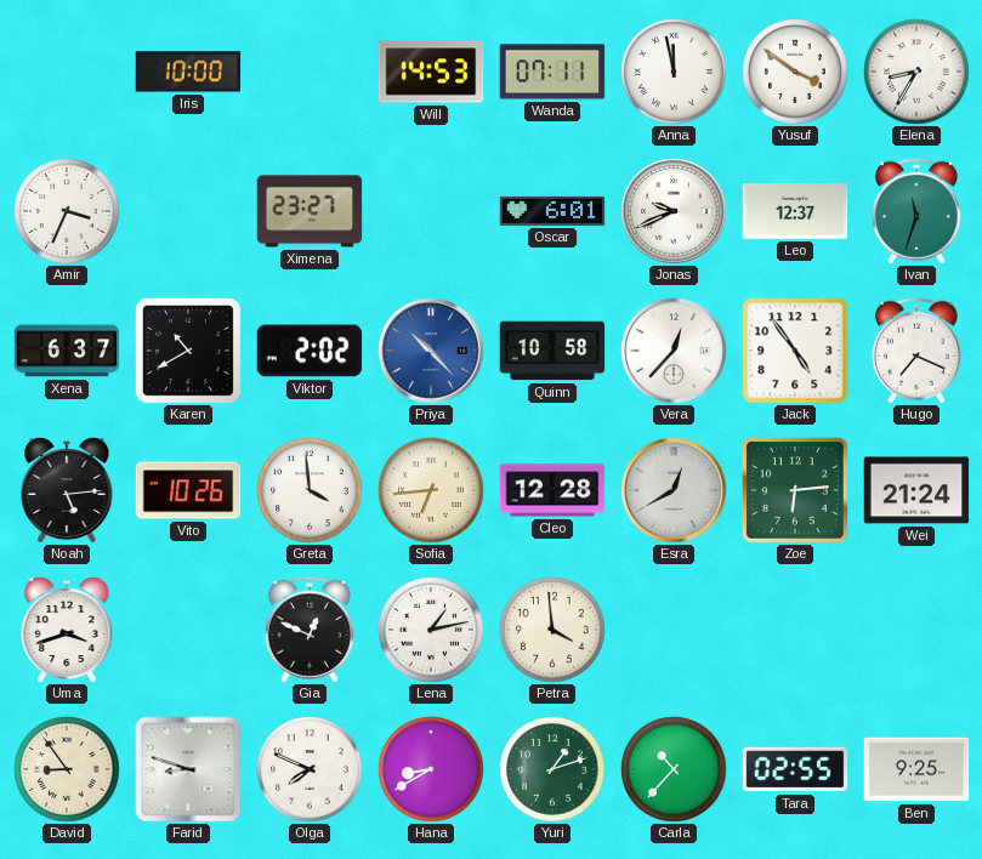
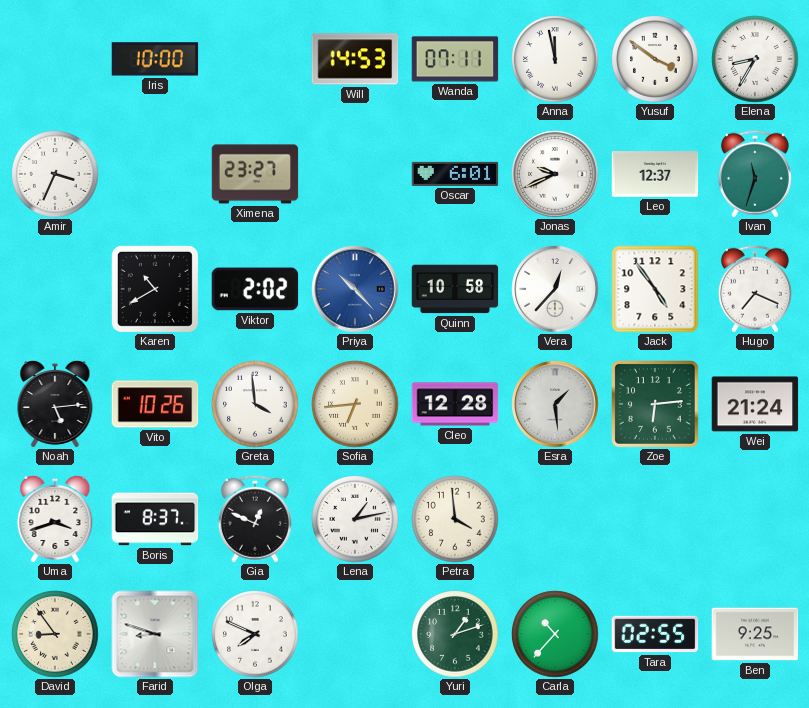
Xena: 6:37 -> none (67, 351)
Esra: 12:40 -> 1:29 (555, 404)
Boris: none -> 8:37 (155, 519)
Hana: 8:40 -> none (431, 769)
